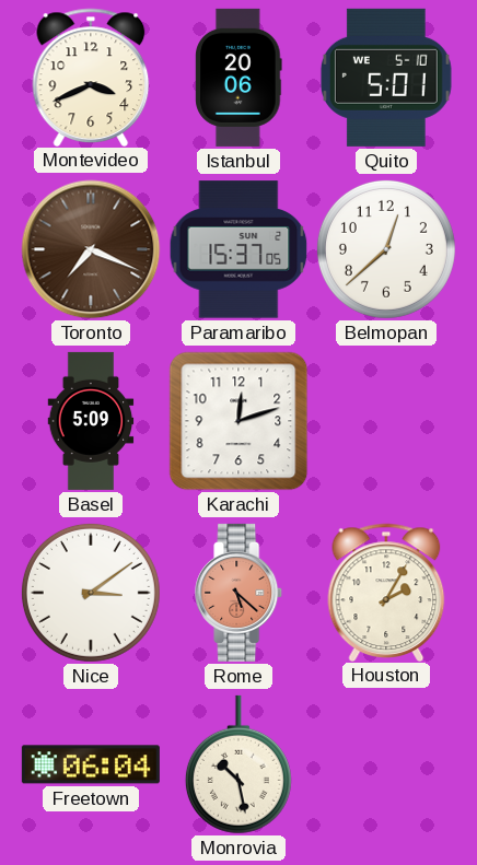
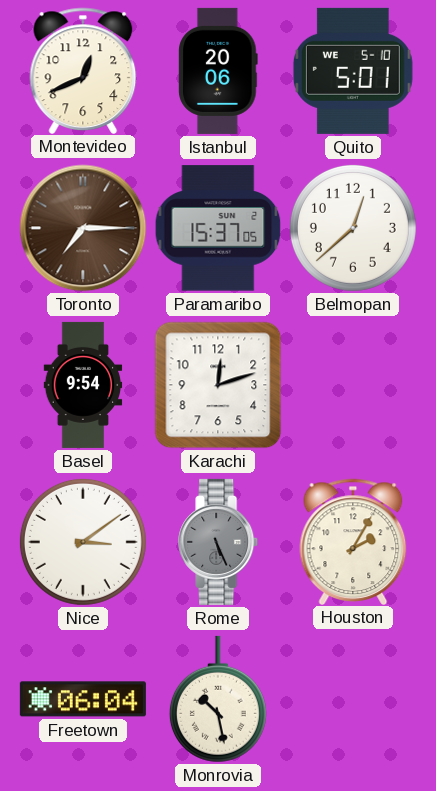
Montevideo: 3:41 -> 12:41 (83, 70)
Toronto: 7:19 -> 7:15 (83, 228)
Basel: 5:09 -> 9:54 (83, 385)
Rome: 5:22 -> 5:26 (219, 542)
Rome dial: salmon -> grey (219, 542)
